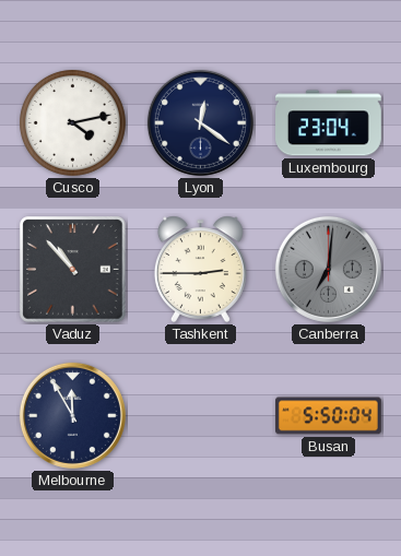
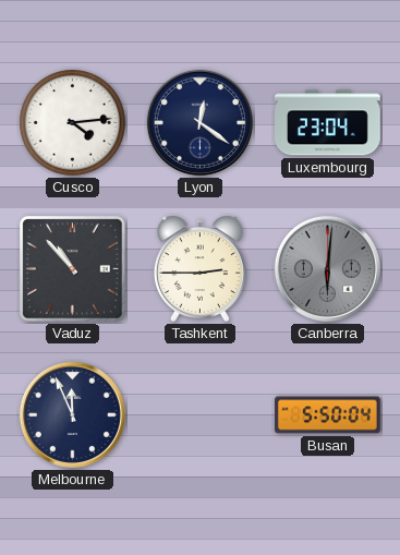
Cusco: 4:13 -> 4:14 (72, 122)
Canberra: 7:01 -> 6:01 (327, 268)
Melbourne: 11:55 -> 11:56 (72, 414)
